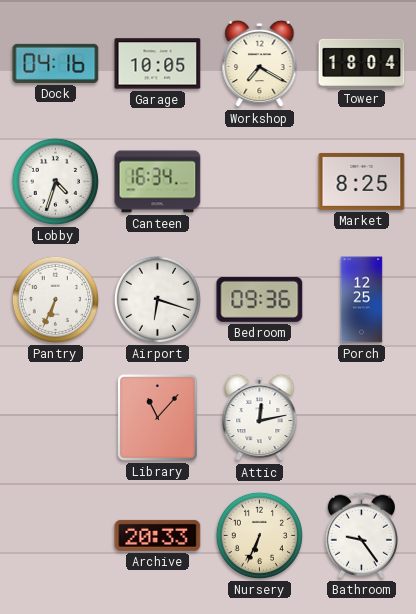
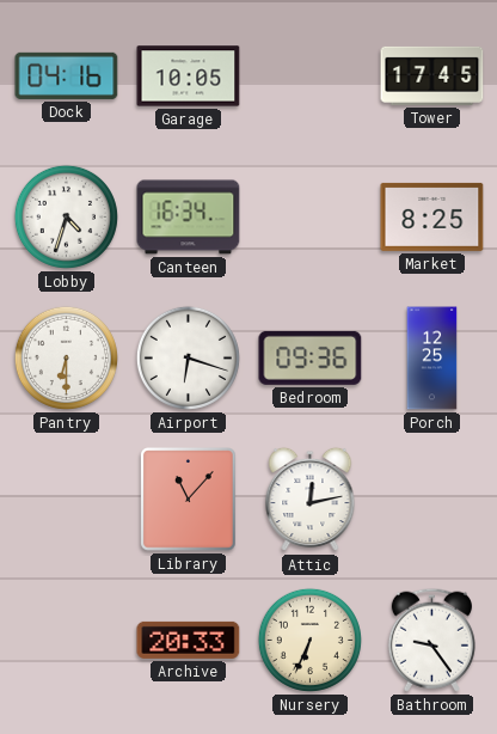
Workshop: 7:20 -> none (260, 64)
Tower: 18:04 -> 17:45 (432, 75)
Pantry: 6:34 -> 6:30 (66, 357)
